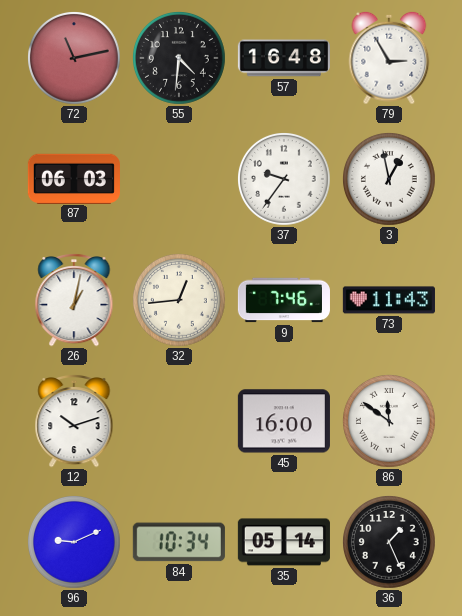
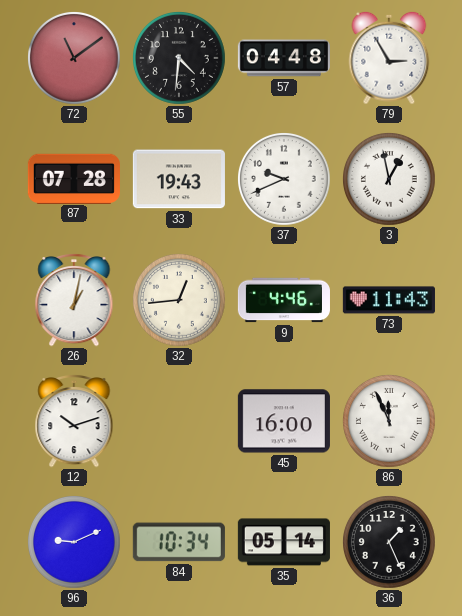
72: 11:13 -> 11:09 (75, 59)
57: 16:48 -> 04:48 (284, 58)
87: 06:03 -> 07:28 (74, 178)
33: none -> 19:43 (179, 179)
37: 9:36 -> 9:41 (285, 180)
9: 7:46 -> 4:46 (284, 300)
86: 11:51 -> 11:56 (390, 422)
